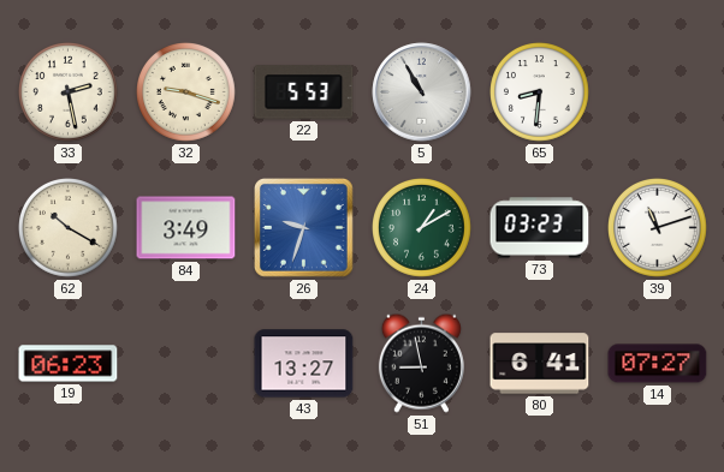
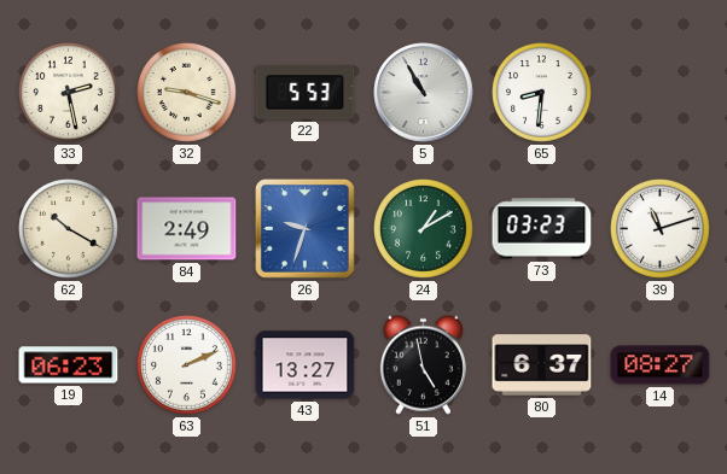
84: 3:49 -> 2:49 (187, 229)
63: none -> 2:11 (187, 365)
51: 8:58 -> 4:58 (423, 364)
80: 6:41 -> 6:37 (542, 365)
14: 07:27 -> 08:27 (661, 365)
